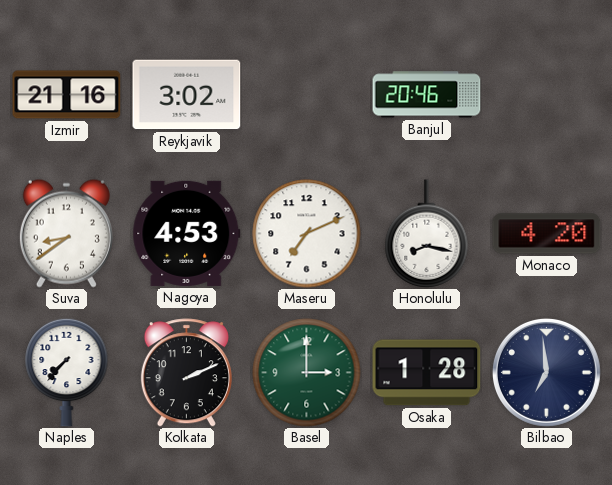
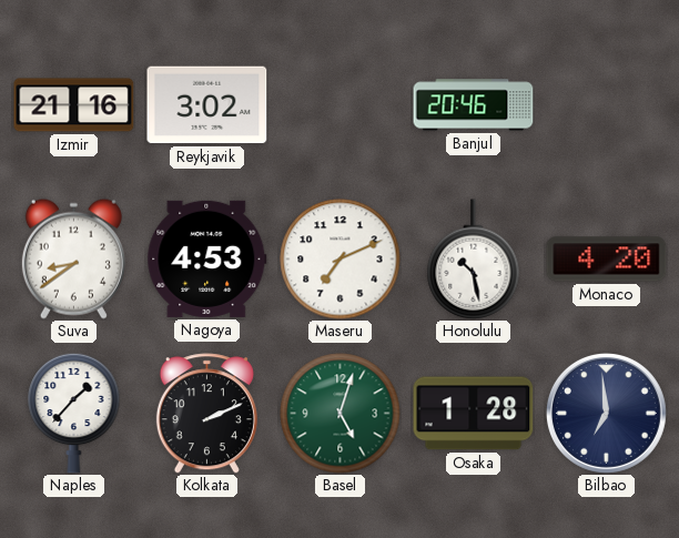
Honolulu: 8:17 -> 10:28 (474, 260)
Naples: 7:37 -> 1:37 (74, 413)
Basel: 3:00 -> 5:03 (341, 414)
